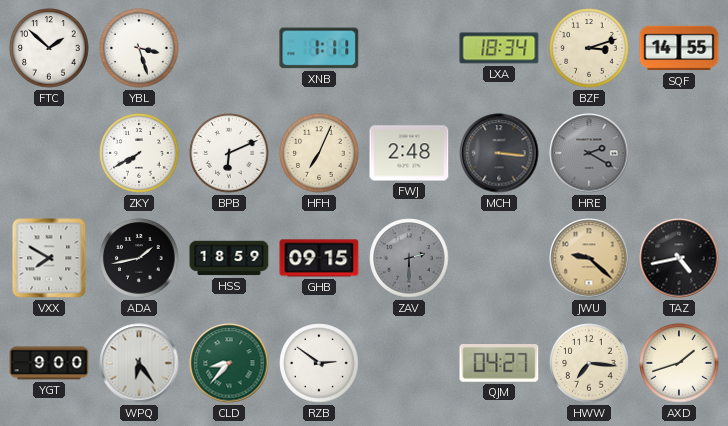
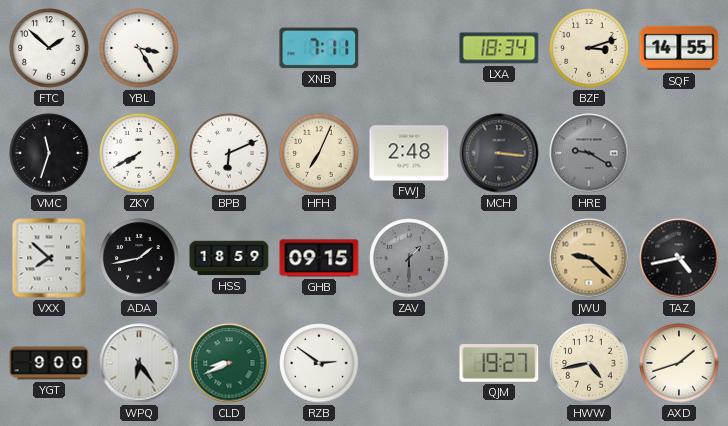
YBL: 3:27 -> 3:25 (139, 48)
XNB: 1:11 -> 7:11 (319, 48)
VMC: none -> 11:33 (49, 153)
HRE: 2:20 -> 9:20 (589, 153)
VXX: 7:50 -> 7:52 (49, 258)
ZAV: 2:30 -> 1:30 (409, 258)
CLD: 8:37 -> 8:41 (229, 363)
QJM: 04:27 -> 19:27 (499, 364)
HWW: 7:16 -> 4:43 (589, 363)
